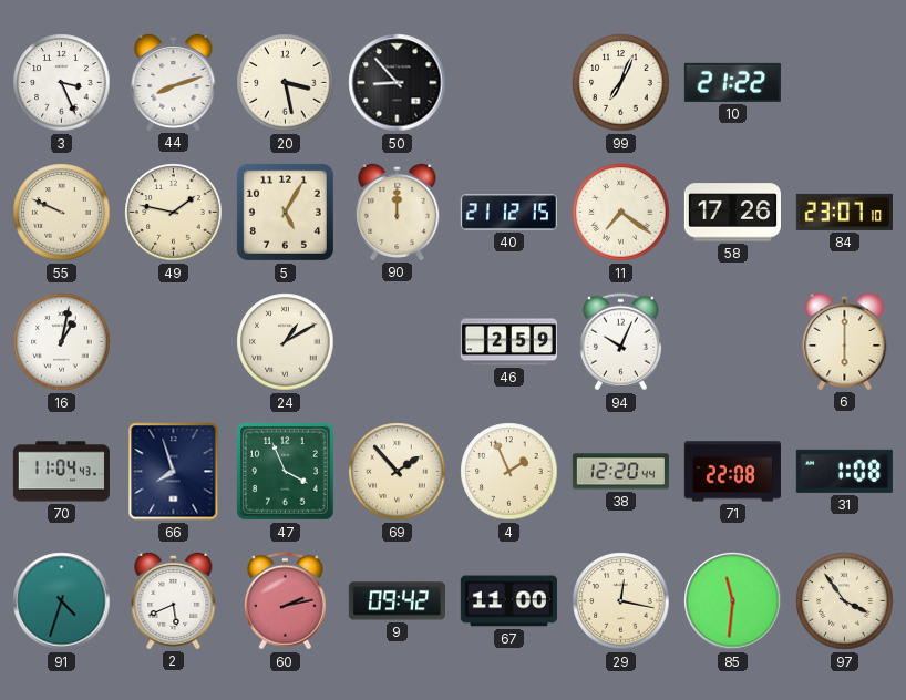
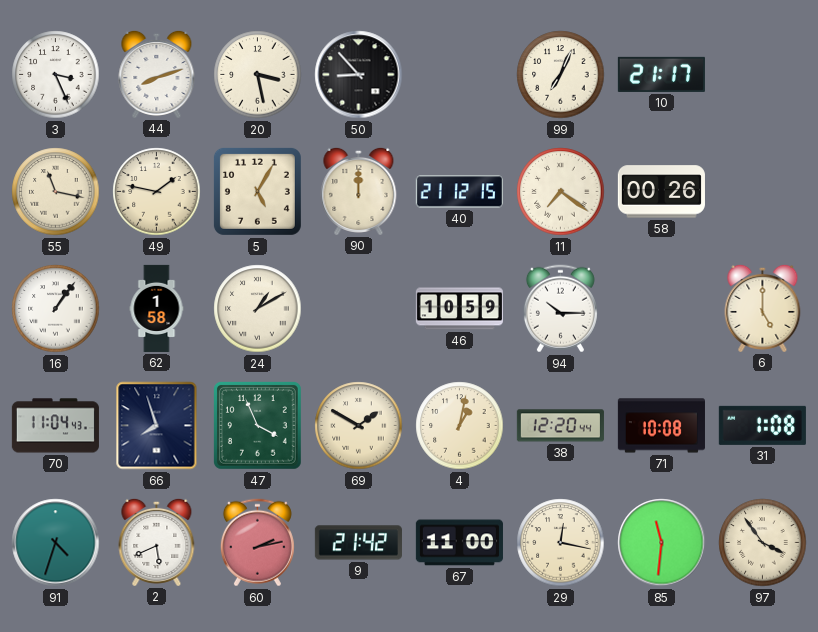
10: 21:22 -> 21:17 (661, 74)
55: 9:49 -> 11:17 (56, 192)
58: 17:26 -> 00:26 (661, 192)
84: 23:07 -> none (844, 212)
16: 1:02 -> 1:06 (56, 309)
62: none -> 1:58 (157, 308)
46: 2:59 -> 10:59 (459, 309)
94: 10:04 -> 10:15 (560, 309)
6: 6:00 -> 5:00 (763, 308)
69: 1:53 -> 1:50 (359, 426)
4: 1:56 -> 1:02 (460, 426)
71: 22:08 -> 10:08 (661, 426)
9: 09:42 -> 21:42 (358, 543)
